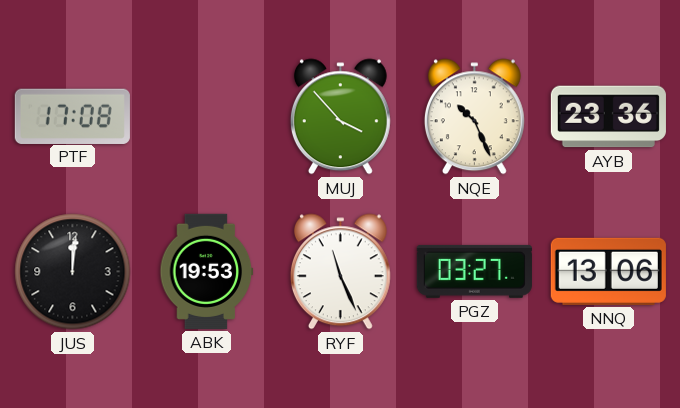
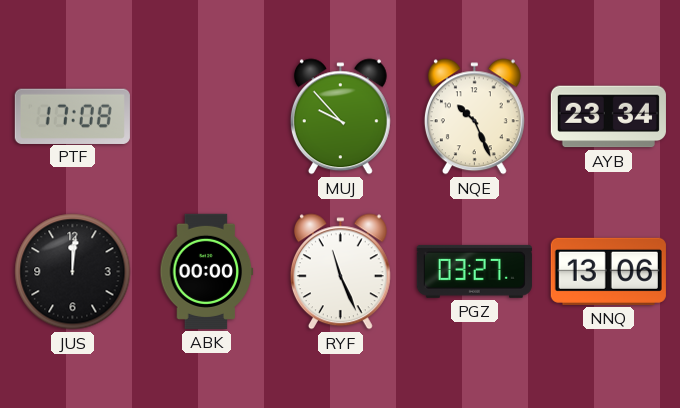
MUJ: 3:53 -> 9:53 (340, 117)
AYB: 23:36 -> 23:34 (608, 117)
ABK: 19:53 -> 00:00 (207, 271)
